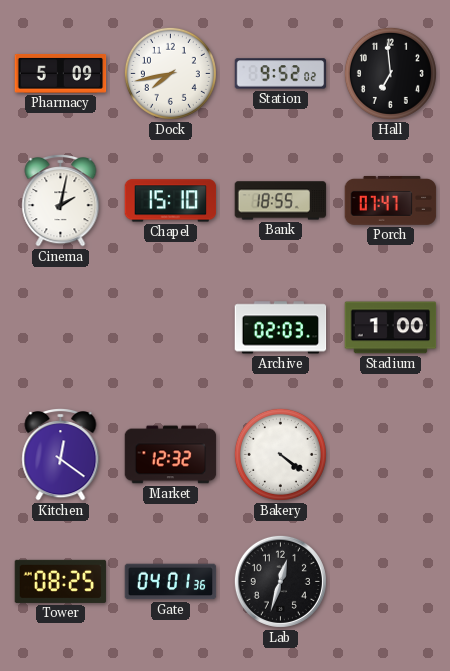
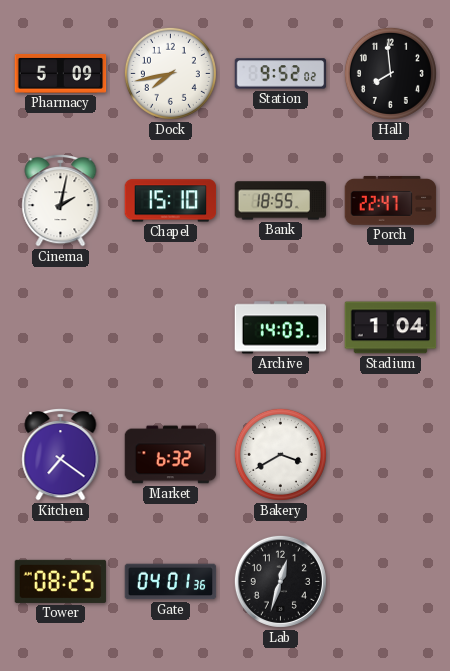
Hall: 6:59 -> 7:59 (390, 73)
Porch: 07:47 -> 22:47 (391, 200)
Archive: 02:03 -> 14:03 (281, 328)
Stadium: 1:00 -> 1:04 (391, 328)
Kitchen: 12:21 -> 7:21 (61, 455)
Market: 12:32 -> 6:32 (171, 455)
Bakery: 4:21 -> 3:40 (280, 454)
